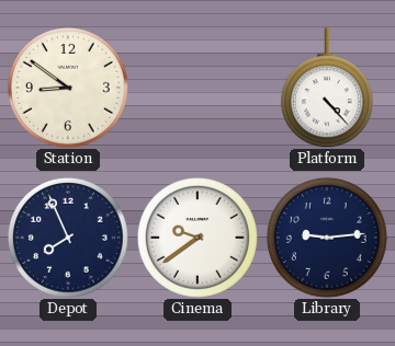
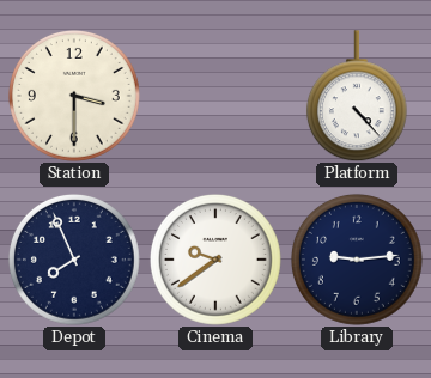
Station: 8:51 -> 3:30 (74, 96)
